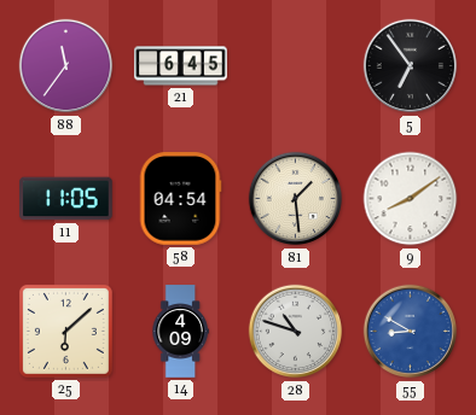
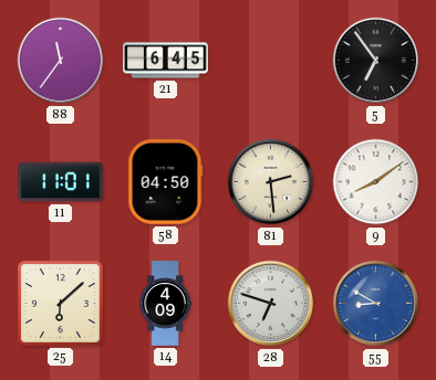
11: 11:05 -> 11:01 (61, 182)
58: 04:54 -> 04:50 (165, 182)
81: 1:29 -> 2:29 (271, 182)
28: 10:48 -> 6:48 (271, 304)
